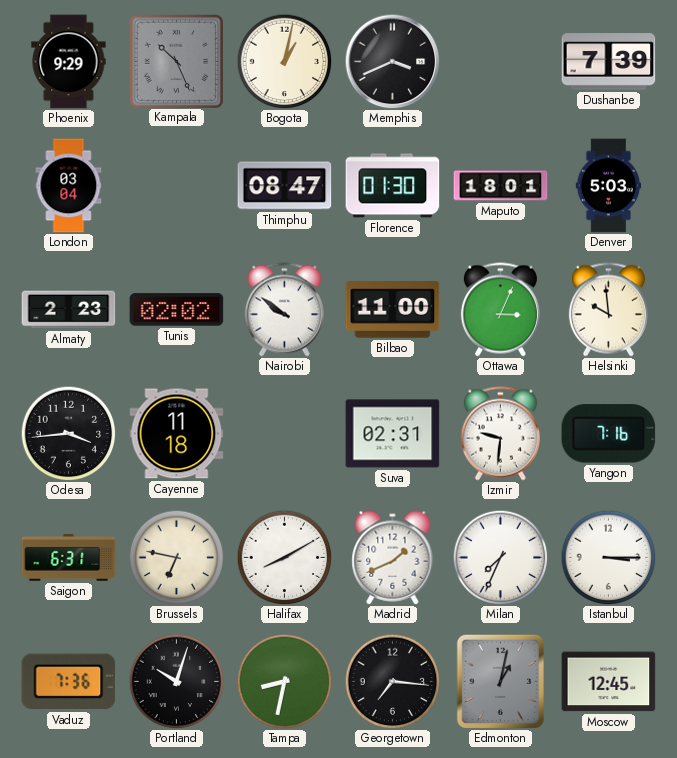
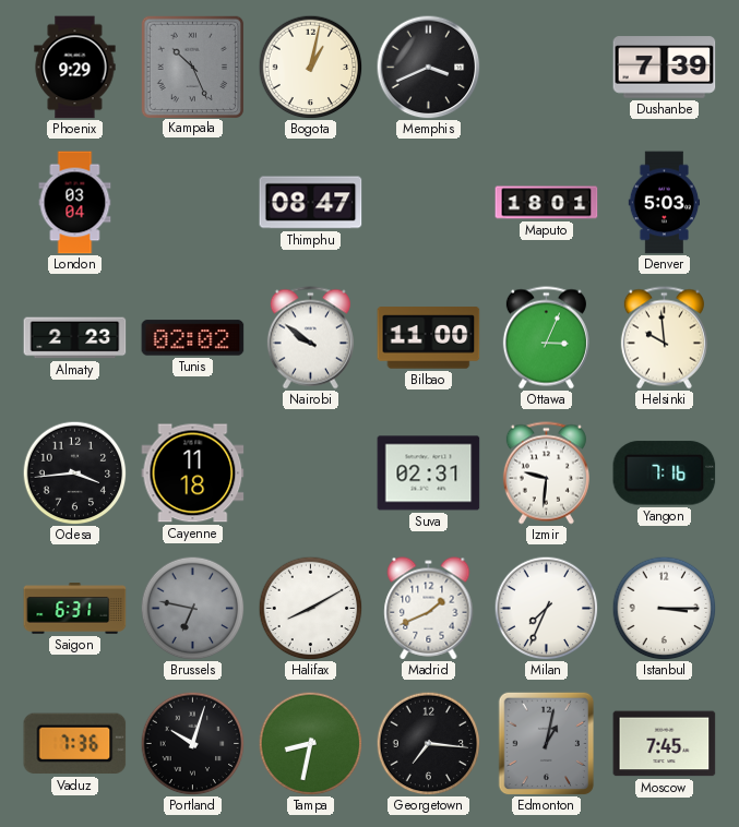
Florence: 01:30 -> none (393, 186)
Brussels dial: cream -> grey (192, 608)
Moscow: 12:45 -> 7:45 (665, 744)
